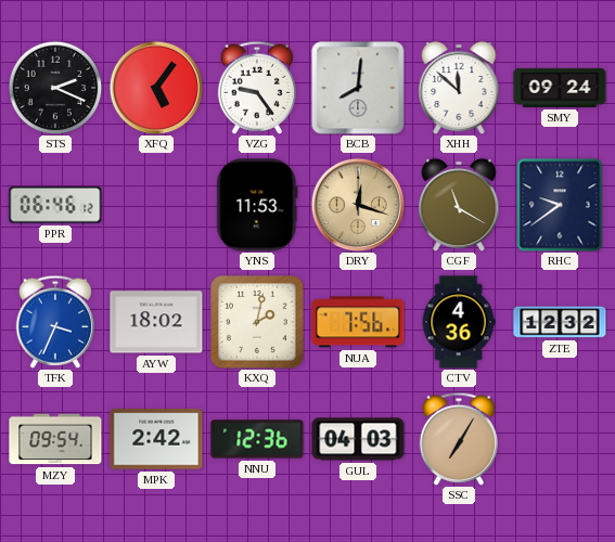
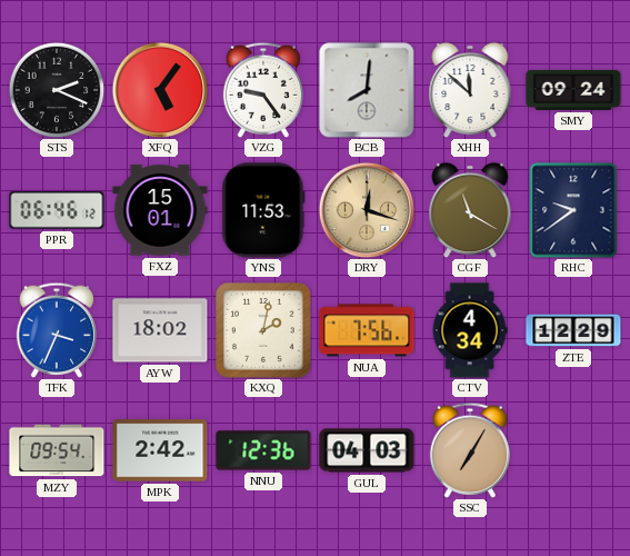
FXZ: none -> 15:01 (160, 210)
CTV: 4:36 -> 4:34 (470, 330)
ZTE: 12:32 -> 12:29 (573, 330)
